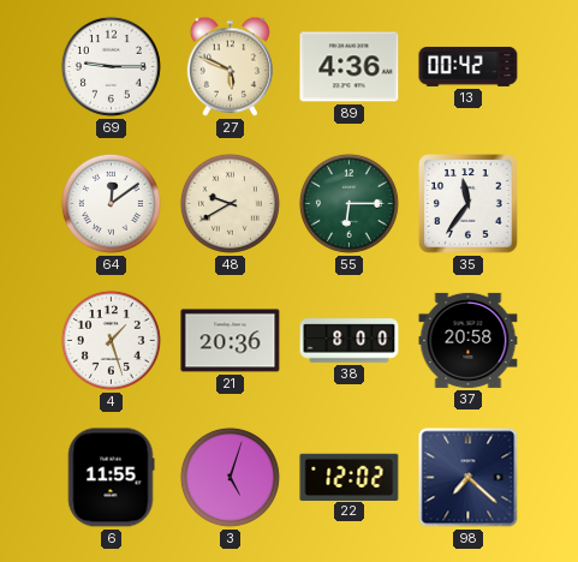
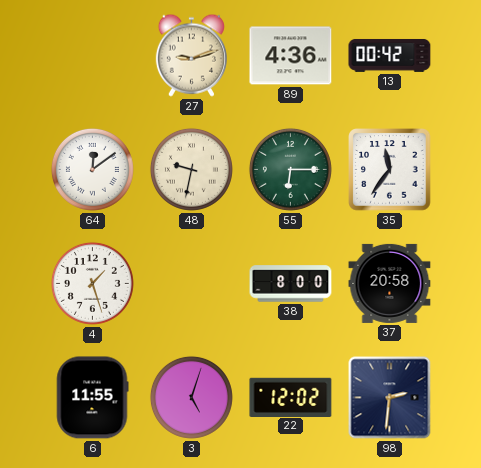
69: 9:15 -> none (111, 66)
27: 5:49 -> 9:12 (191, 55)
48: 9:40 -> 9:32 (191, 169)
21: 20:36 -> none (231, 341)
98: 7:22 -> 2:31 (390, 398)
